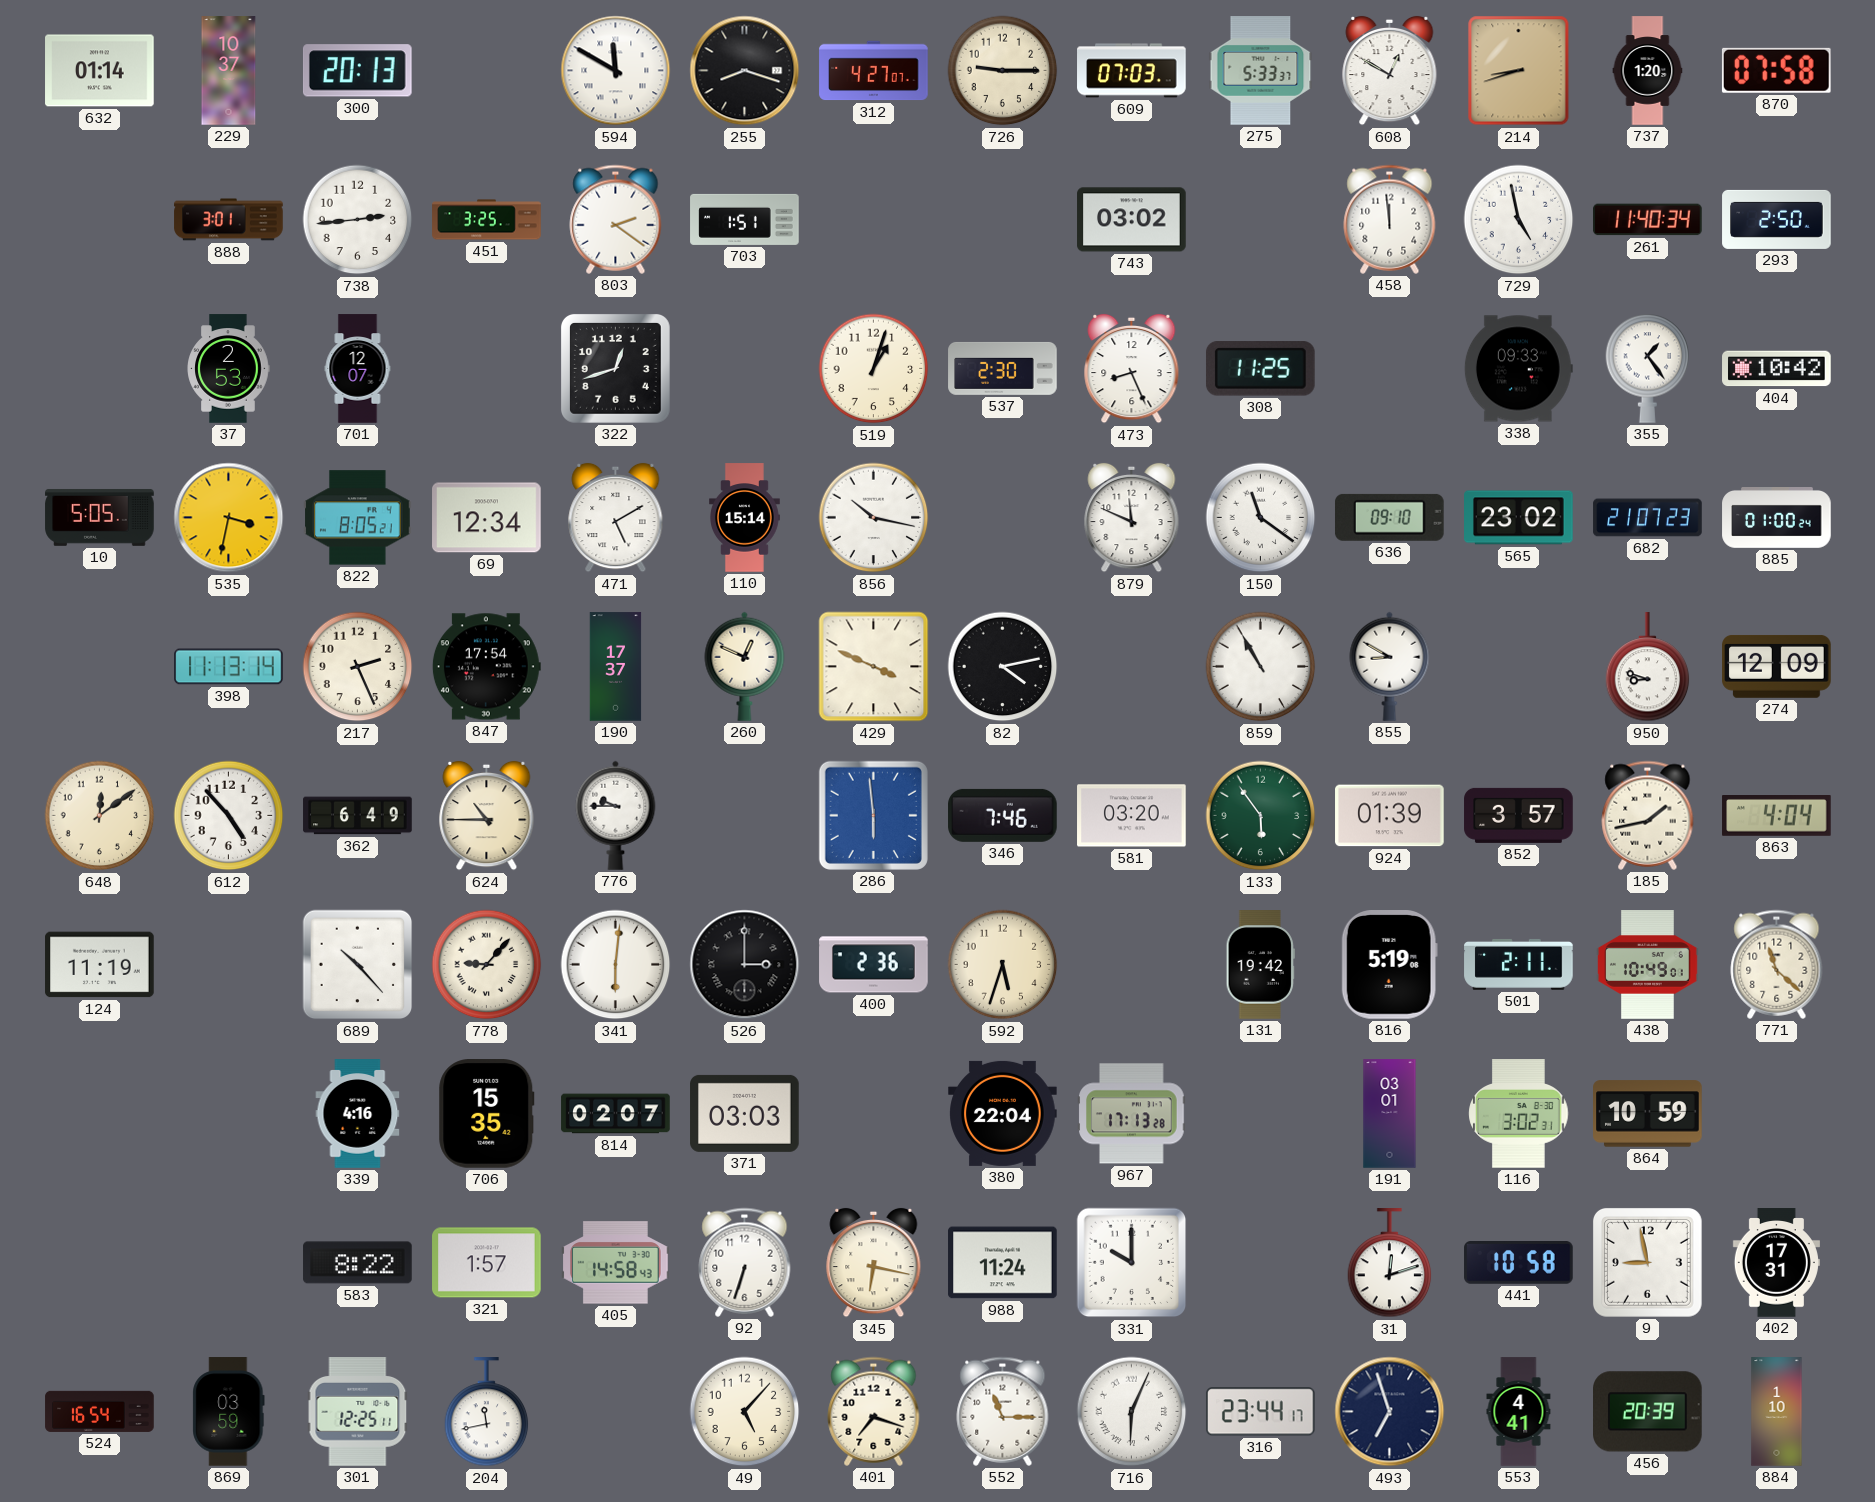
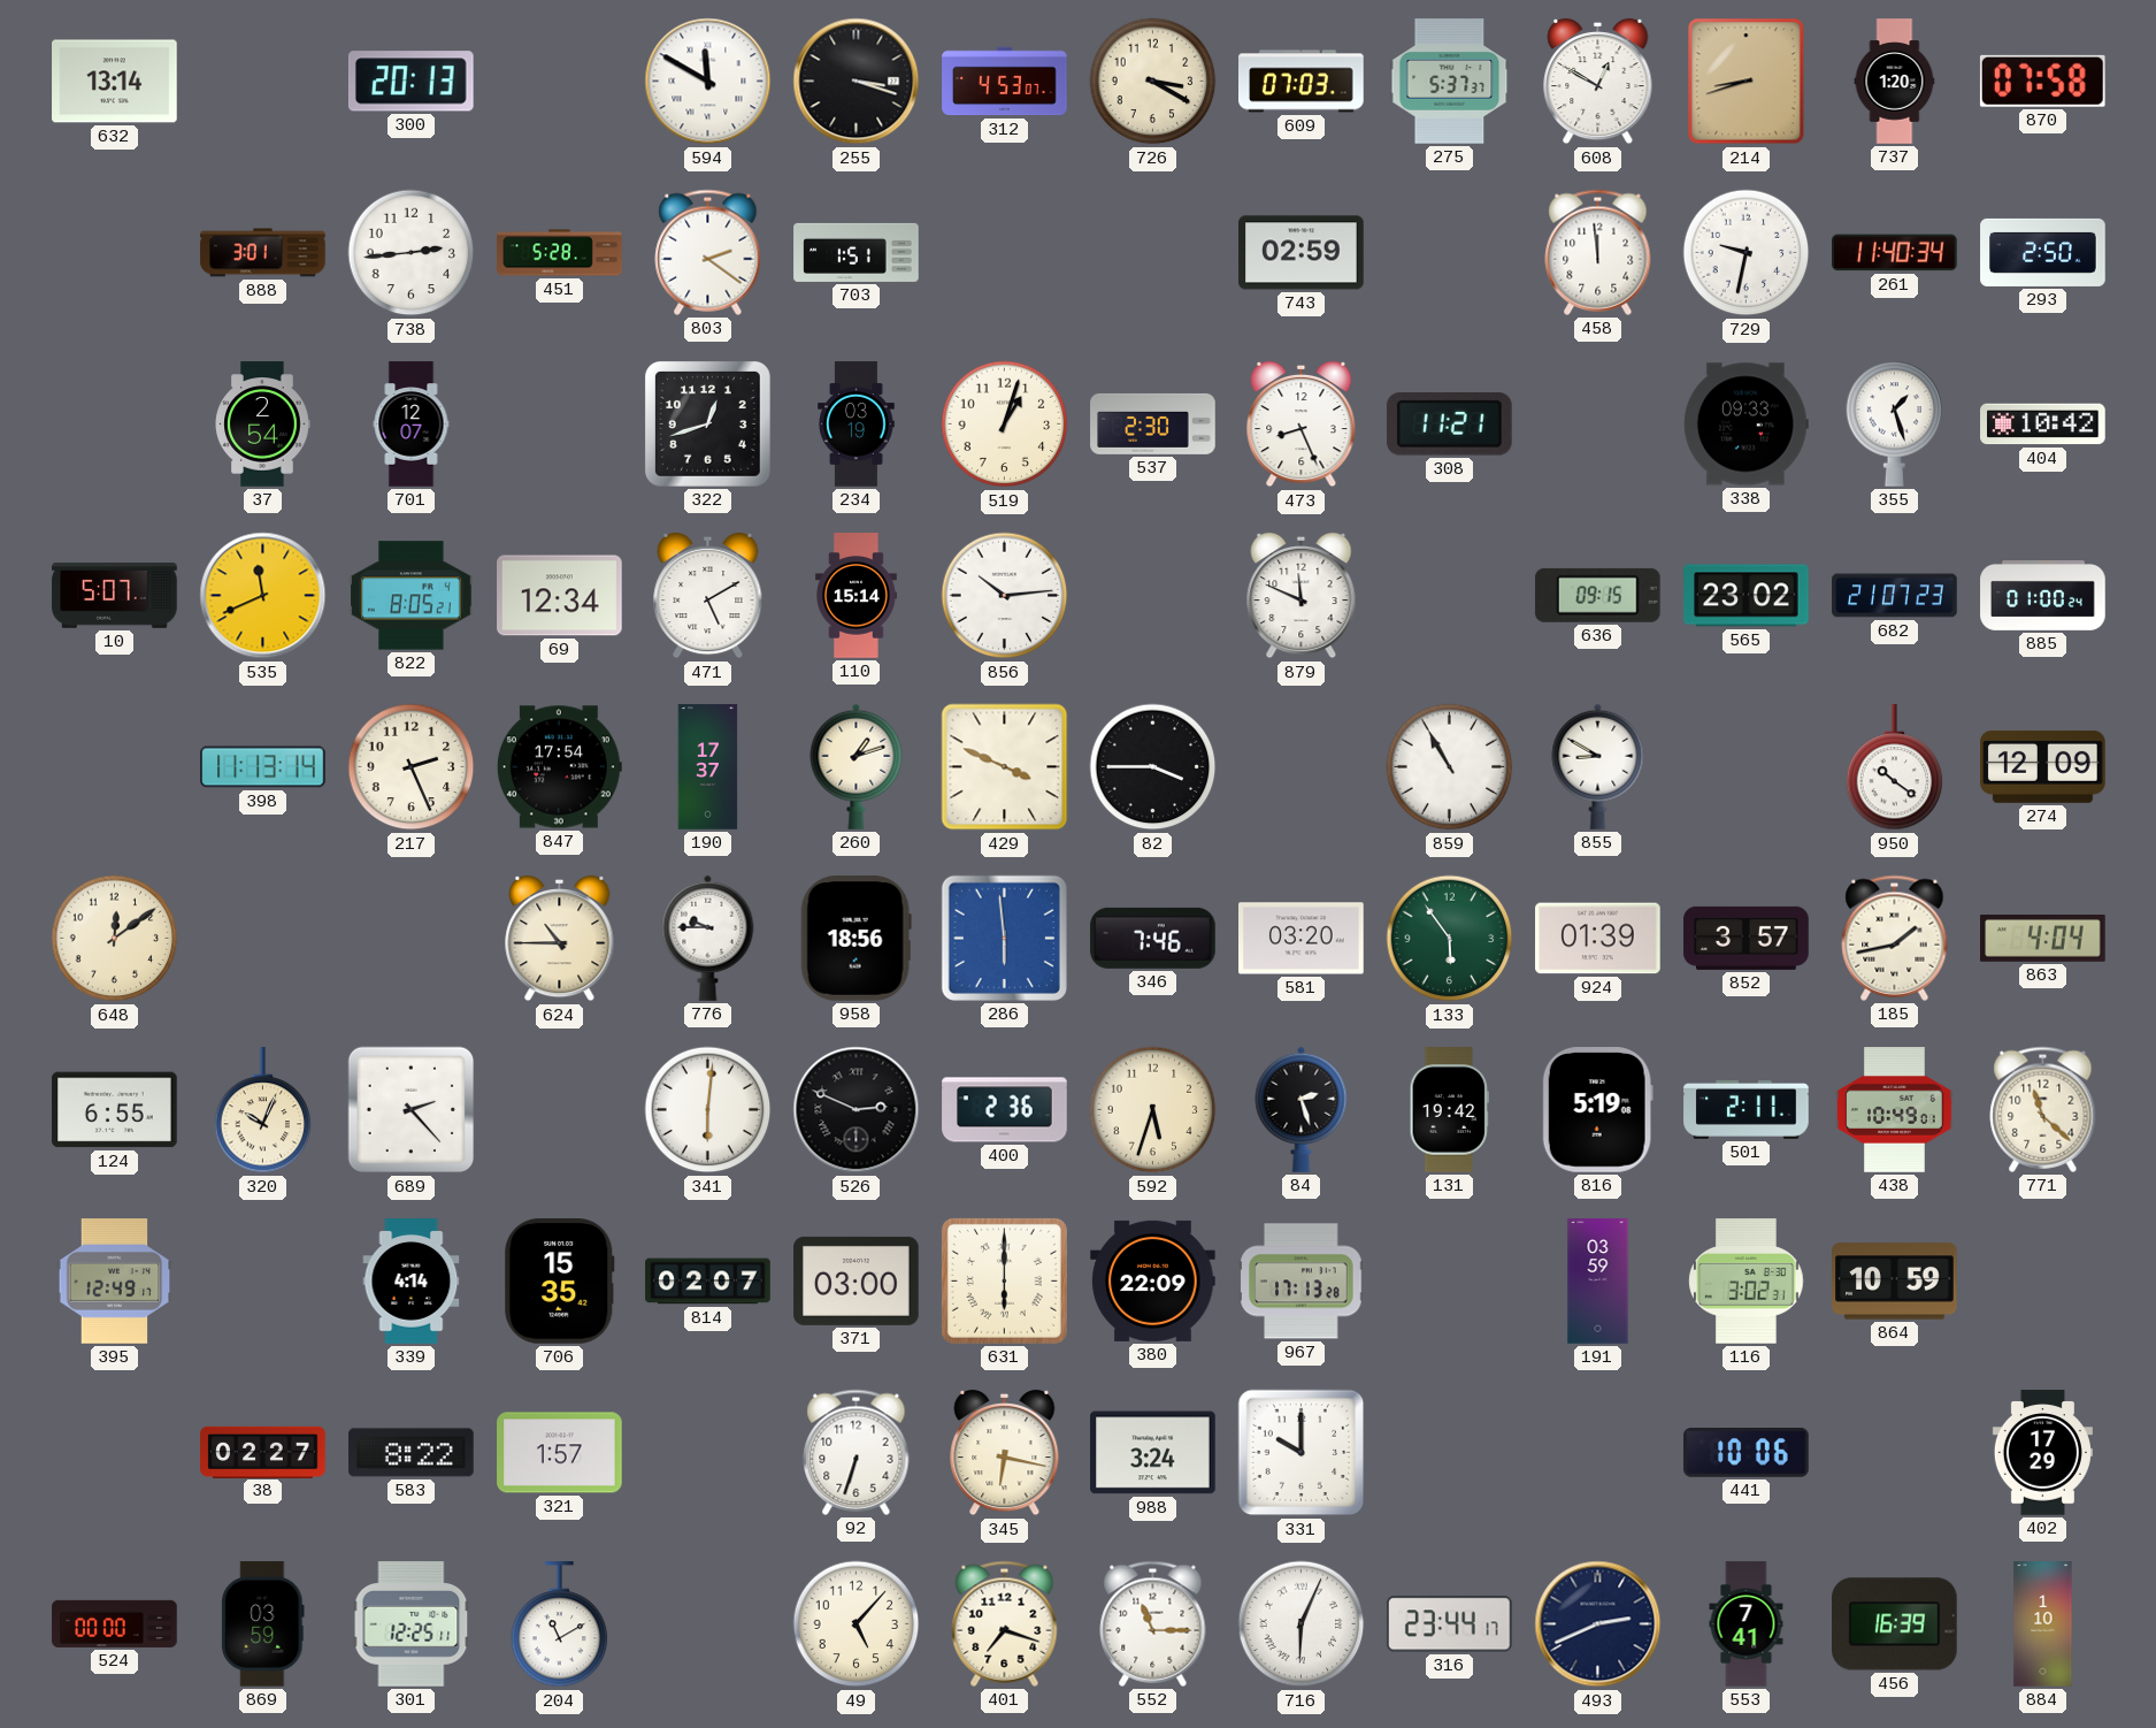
632: 01:14 -> 13:14 (115, 82)
229: 10:37 -> none (229, 71)
255: 8:18 -> 3:18 (857, 82)
312: 4:27 -> 4:53 (1005, 82)
726: 9:15 -> 3:20 (1153, 82)
275: 5:33 -> 5:37 (1450, 82)
451: 3:25 -> 5:28 (560, 253)
743: 03:02 -> 02:59 (1302, 253)
729: 4:58 -> 9:32 (1747, 253)
37: 2:53 -> 2:54 (262, 425)
234: none -> 03:19 (857, 425)
308: 11:25 -> 11:21 (1449, 425)
355: 1:24 -> 1:27 (1895, 423)
10: 5:05 -> 5:07 (115, 595)
535: 3:32 -> 11:41 (263, 596)
856: 10:17 -> 10:14 (1005, 596)
150: 11:21 -> none (1261, 518)
636: 09:10 -> 09:15 (1597, 595)
260: 12:49 -> 1:12 (857, 766)
82: 4:13 -> 3:45 (1153, 767)
950: 8:48 -> 10:21 (1895, 767)
612: 4:53 -> none (229, 816)
362: 6:49 -> none (358, 816)
958: none -> 18:56 (856, 939)
124: 11:19 -> 6:55 (115, 1110)
320: none -> 10:04 (263, 1110)
689: 10:23 -> 2:23 (412, 1110)
778: 9:07 -> none (487, 965)
526: 3:00 -> 2:49 (857, 1110)
84: none -> 2:27 (1302, 1109)
395: none -> 12:49 (115, 1282)
339: 4:16 -> 4:14 (412, 1282)
371: 03:03 -> 03:00 (857, 1280)
631: none -> 6:00 (1004, 1280)
380: 22:04 -> 22:09 (1153, 1280)
191: 03:01 -> 03:59 (1598, 1282)
38: none -> 02:27 (263, 1452)
405: 14:58 -> none (616, 1263)
988: 11:24 -> 3:24 (1153, 1453)
31: 12:12 -> none (1390, 1263)
441: 10:58 -> 10:06 (1747, 1453)
9: 8:58 -> none (1647, 1262)
402: 17:31 -> 17:29 (2042, 1453)
524: 16:54 -> 00:00 (115, 1623)
204: 11:43 -> 11:10 (560, 1624)
493: 6:57 -> 2:41 (1598, 1624)
553: 4:41 -> 7:41 (1747, 1624)
456: 20:39 -> 16:39 (1895, 1624)
